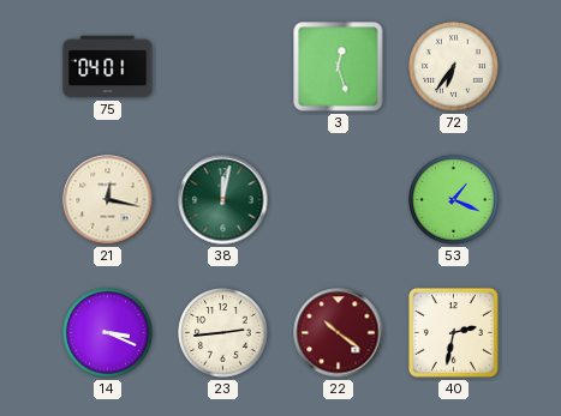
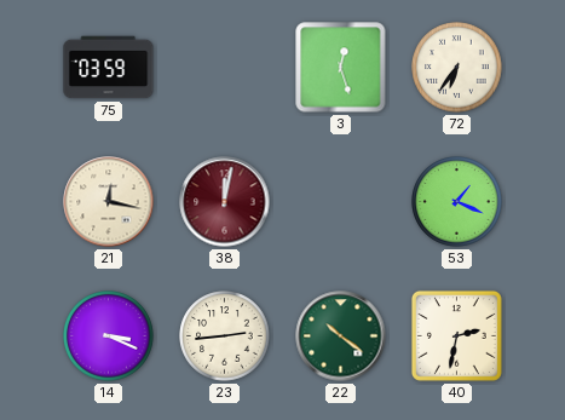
75: 04:01 -> 03:59 (109, 68)
38 dial: green -> burgundy (225, 202)
22 dial: burgundy -> green (341, 336)
